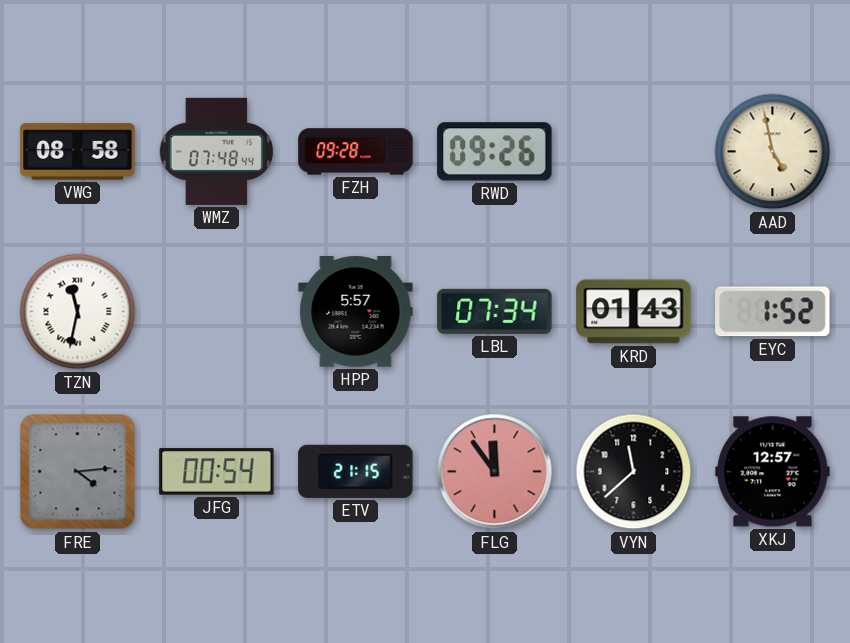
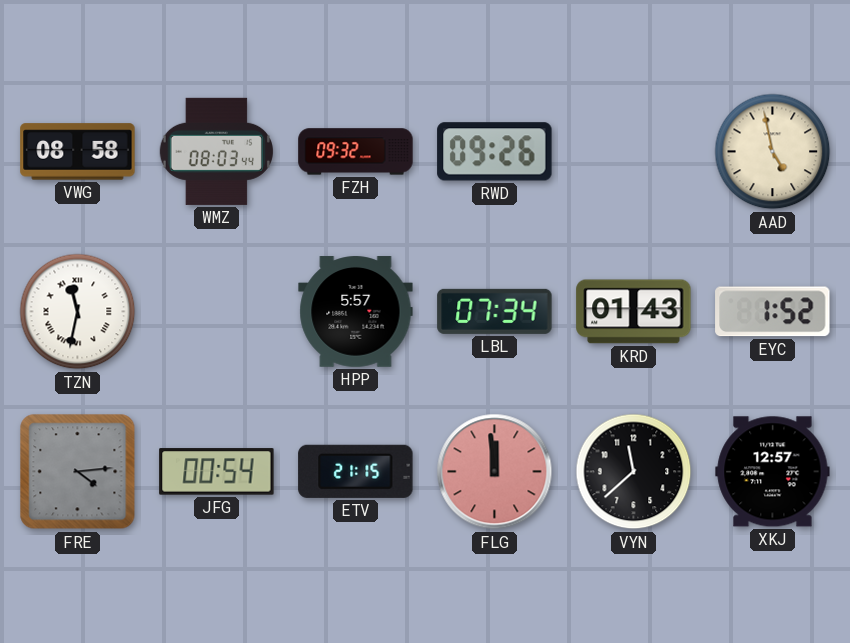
WMZ: 07:48 -> 08:03 (216, 151)
FZH: 09:28 -> 09:32 (356, 152)
FLG: 11:54 -> 11:59 (495, 472)
